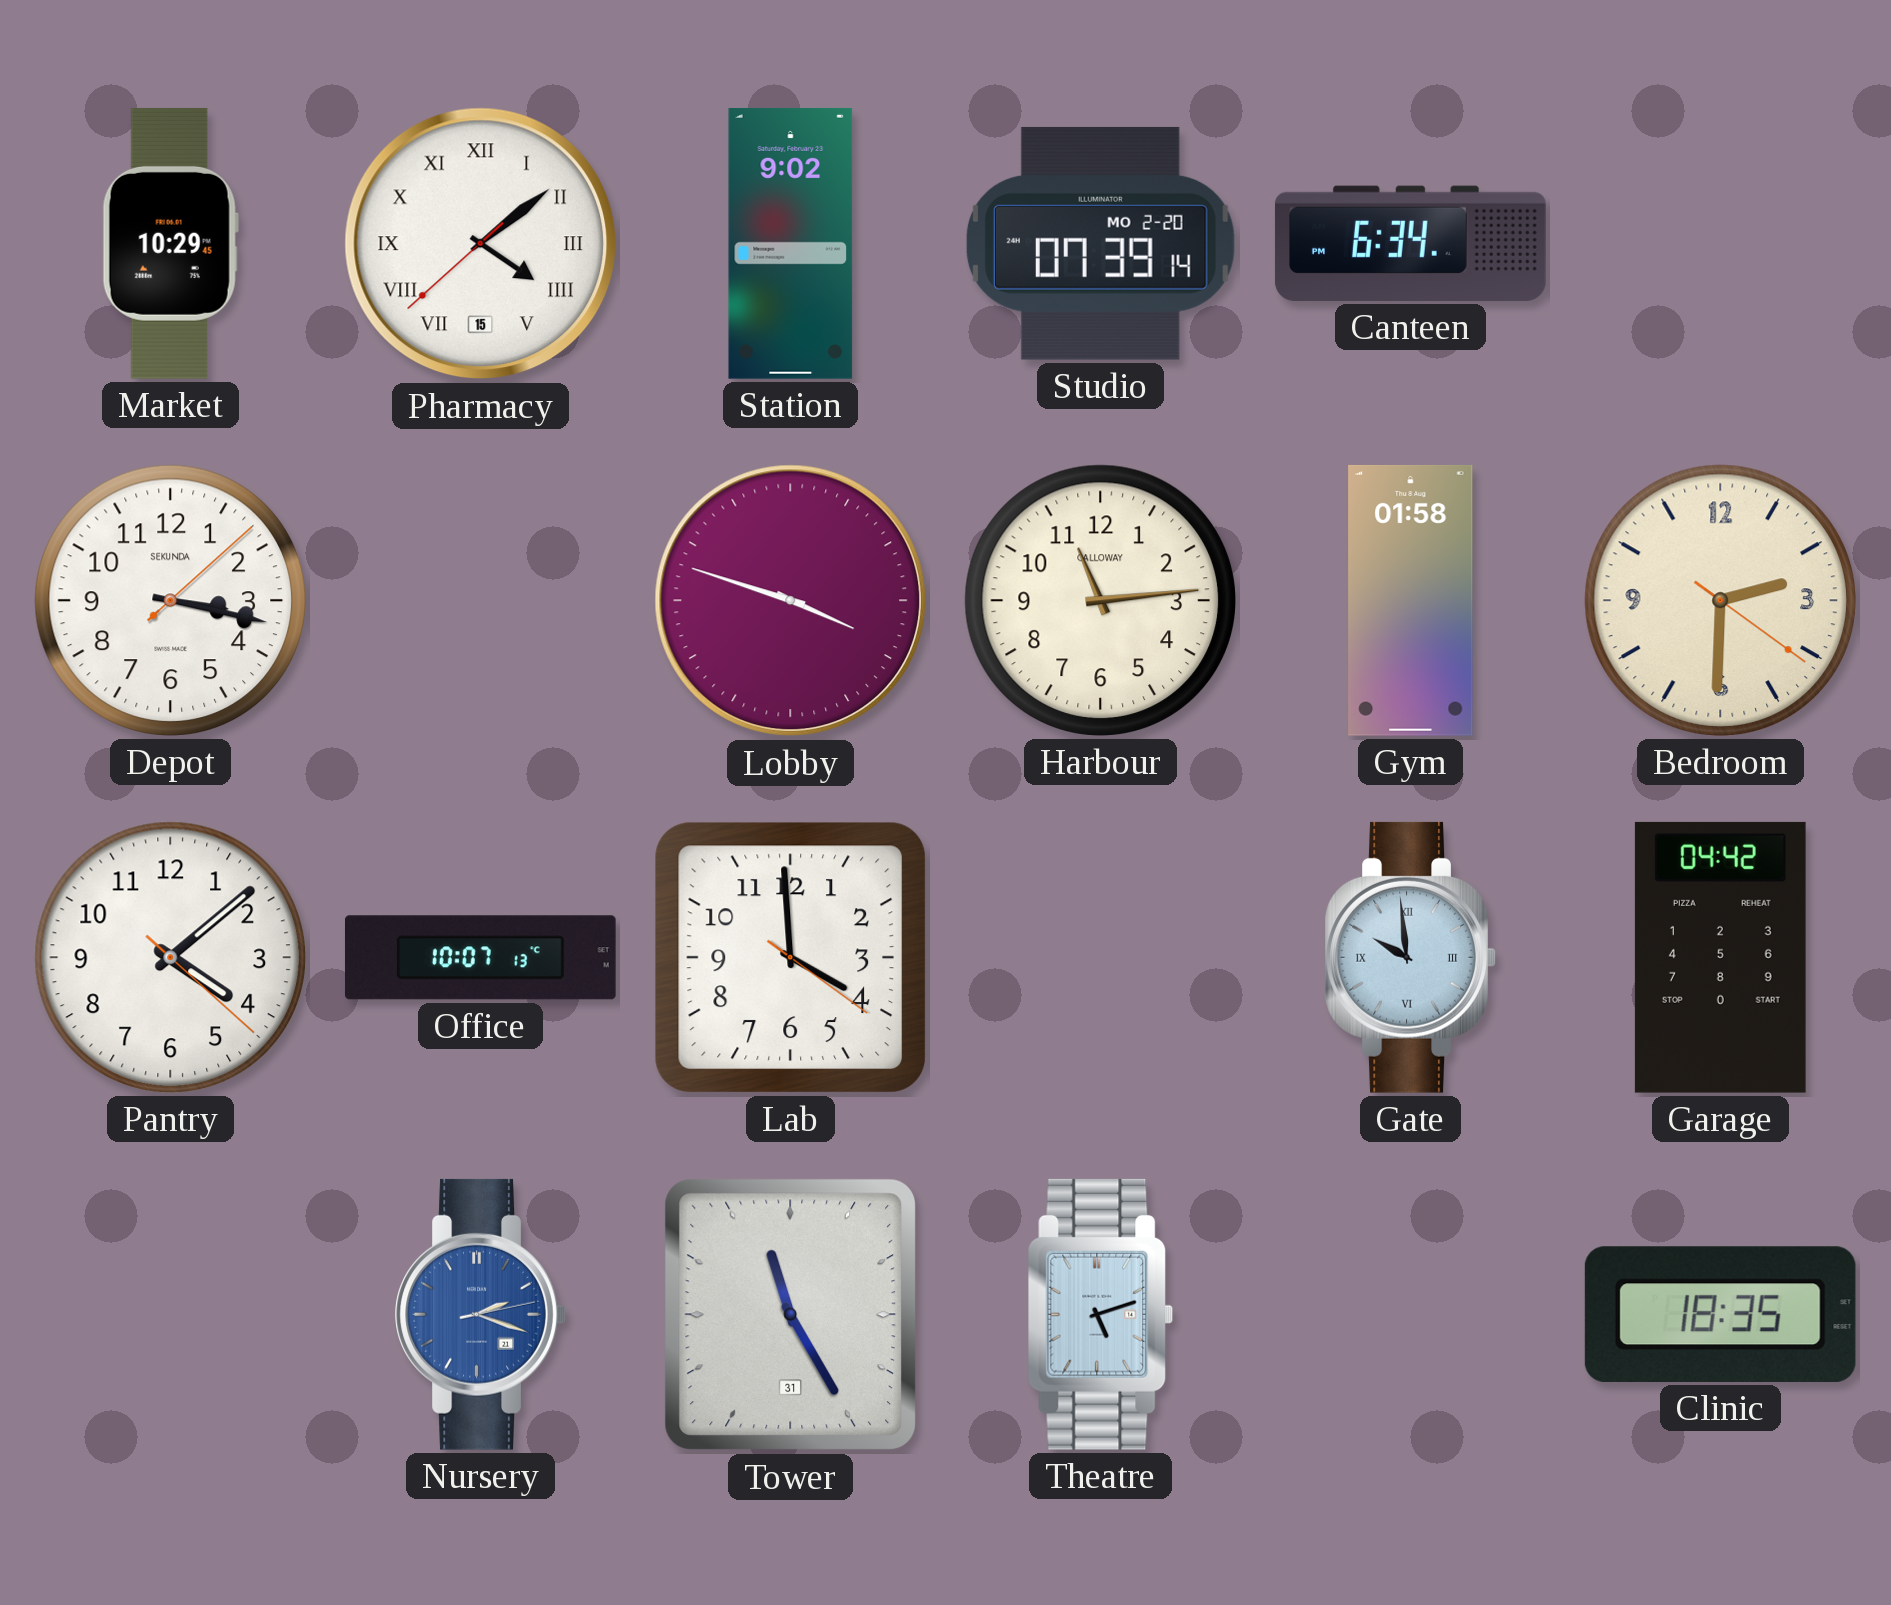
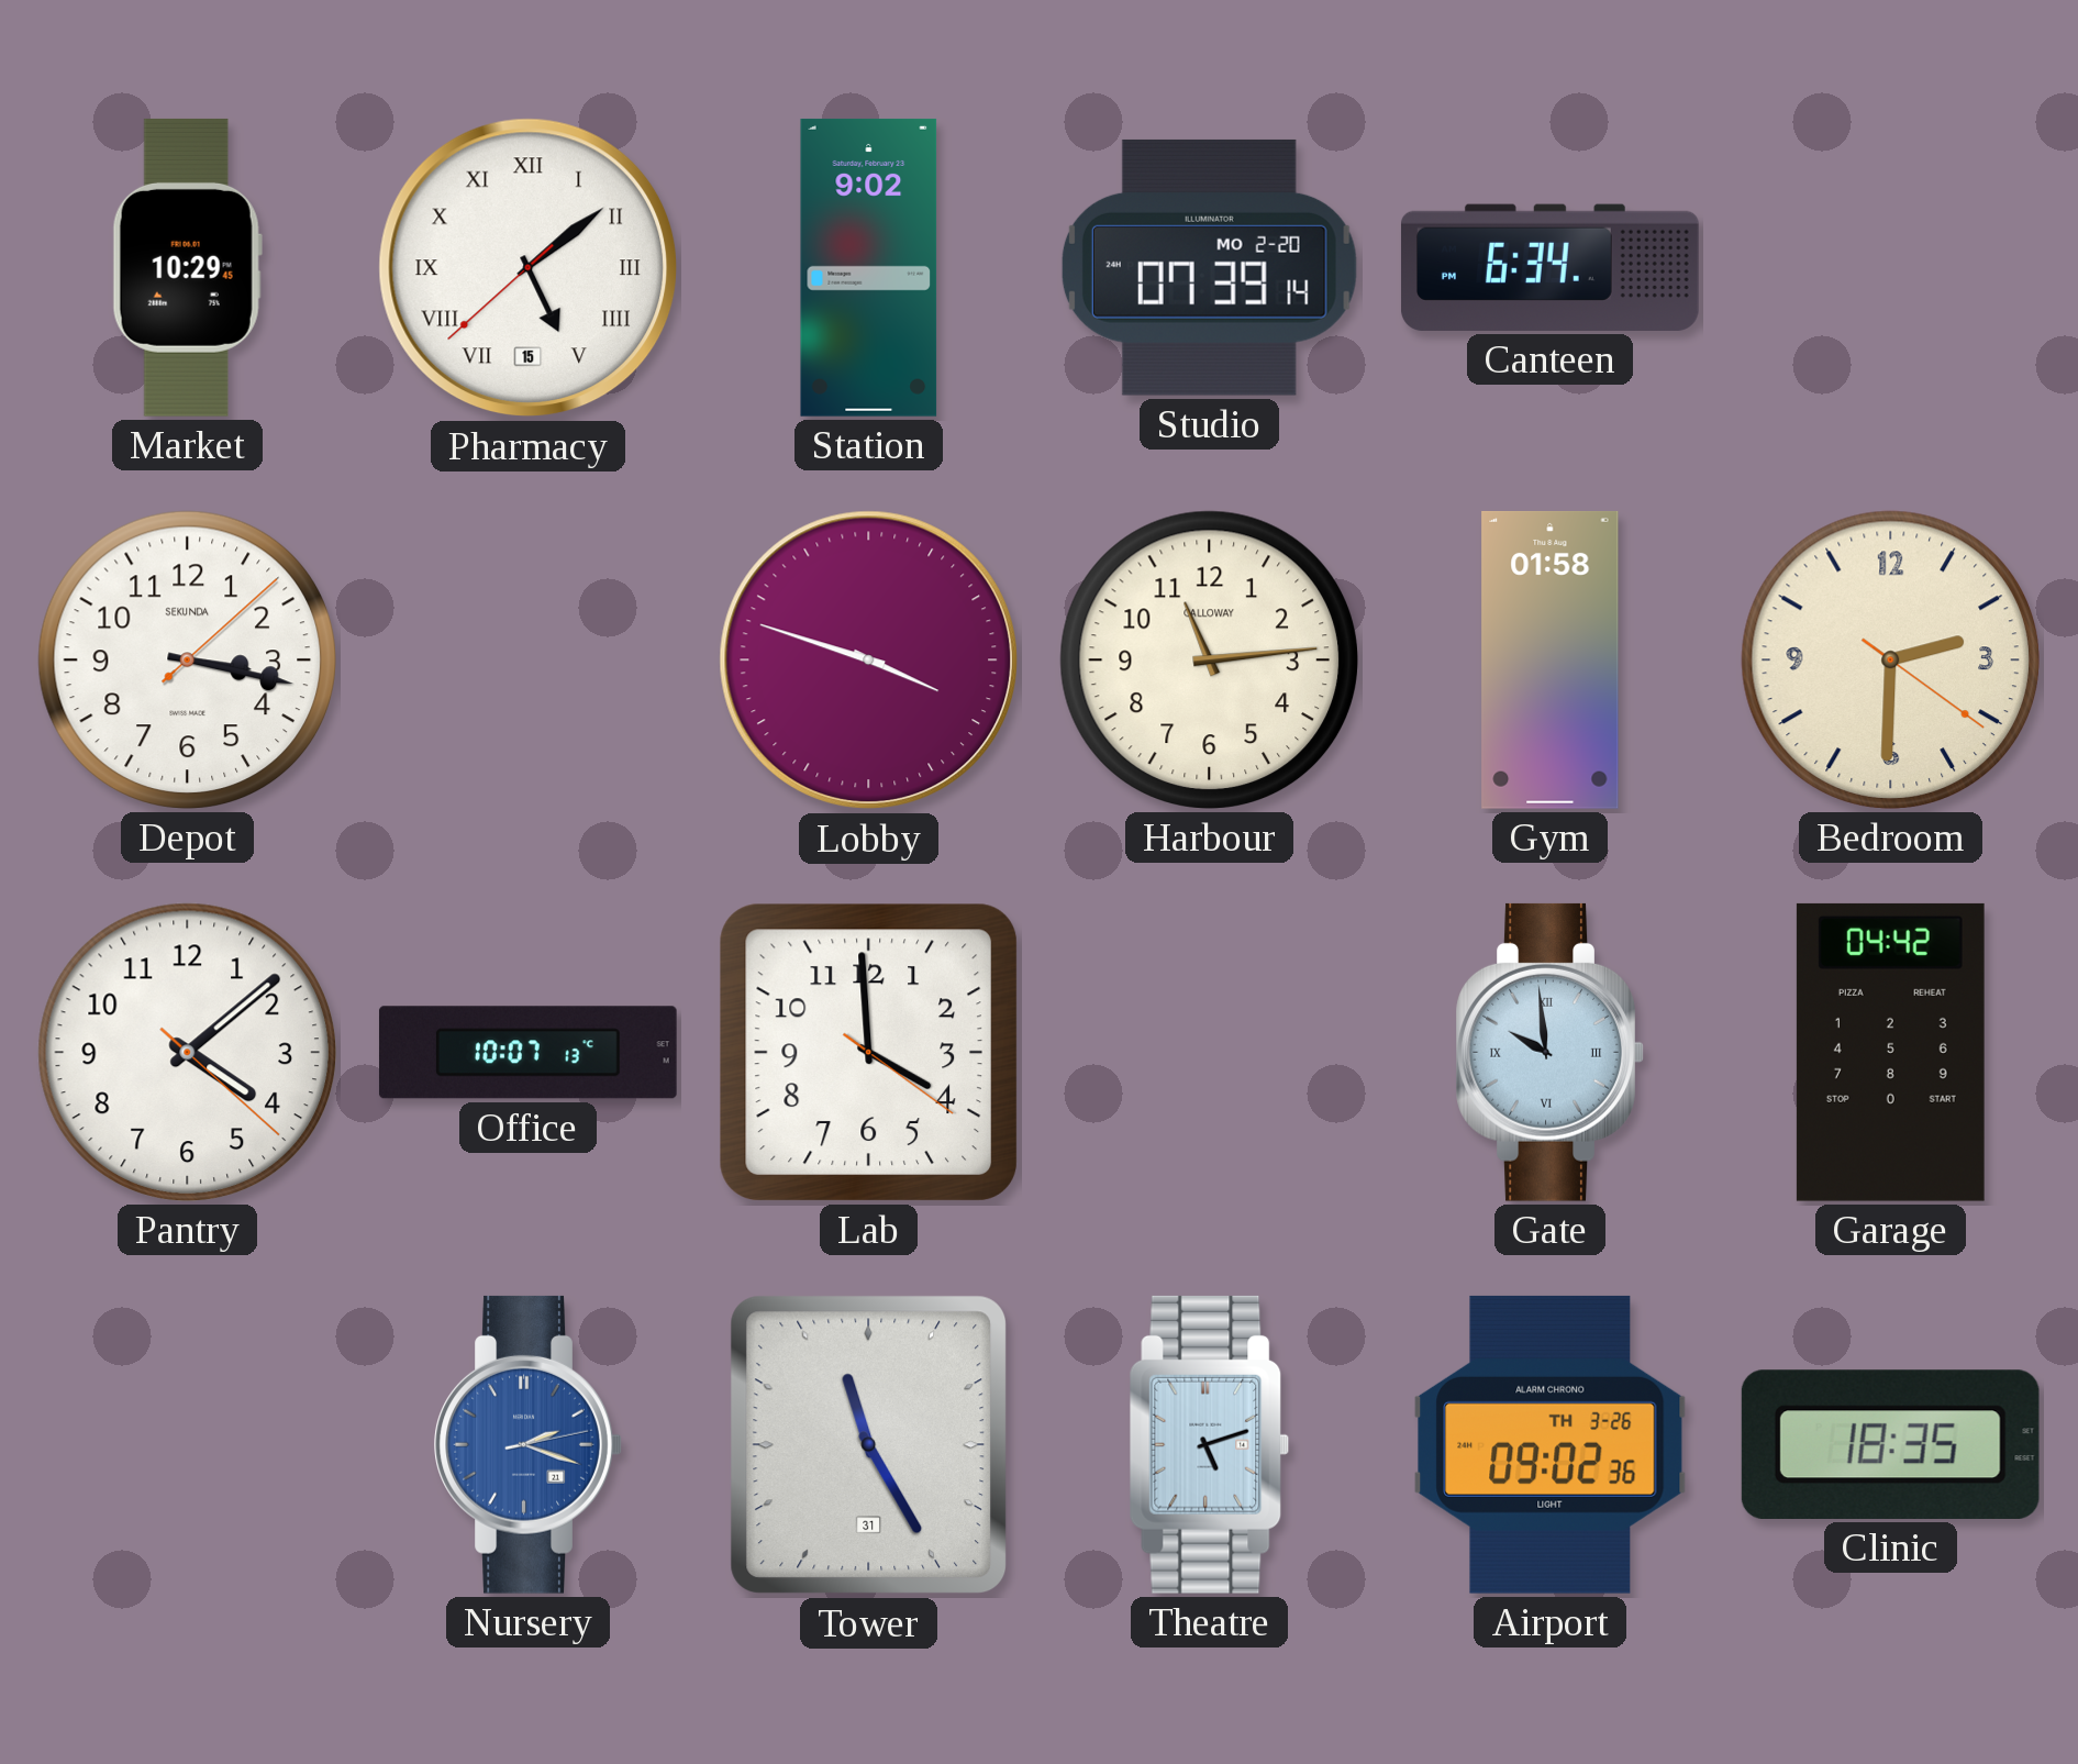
Pharmacy: 4:08 -> 5:08 (529, 268)
Airport: none -> 09:02 (1551, 1444)
